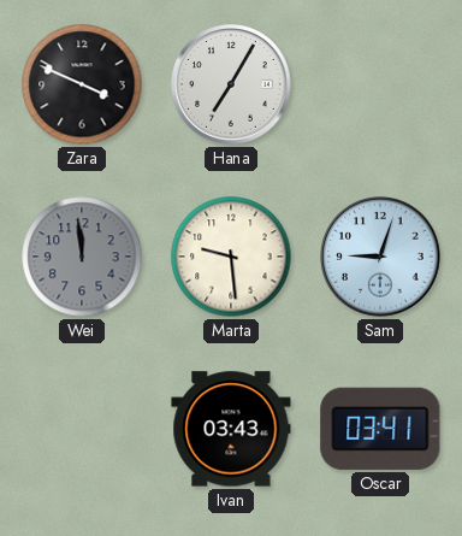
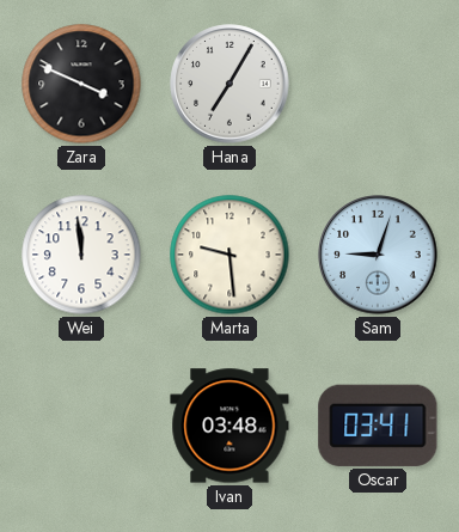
Wei dial: grey -> white (81, 255)
Ivan: 03:43 -> 03:48 (229, 426)
